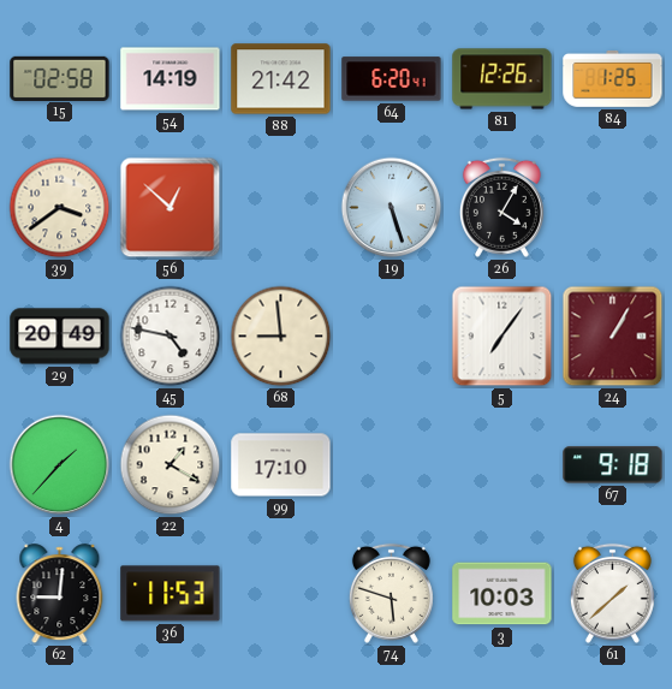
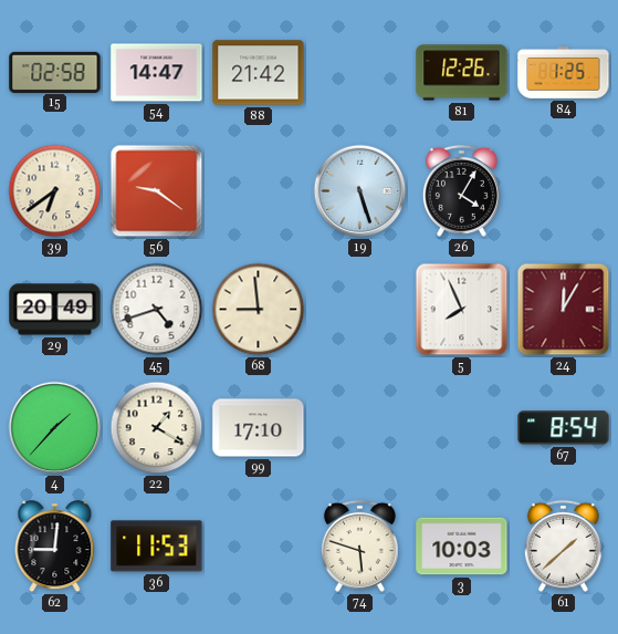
54: 14:19 -> 14:47 (157, 73)
64: 6:20 -> none (392, 79)
39: 3:39 -> 6:39 (55, 191)
56: 12:52 -> 9:21 (157, 191)
45: 4:47 -> 4:42 (157, 310)
5: 7:06 -> 7:56 (462, 310)
24: 1:05 -> 12:05 (564, 310)
67: 9:18 -> 8:54 (564, 428)
